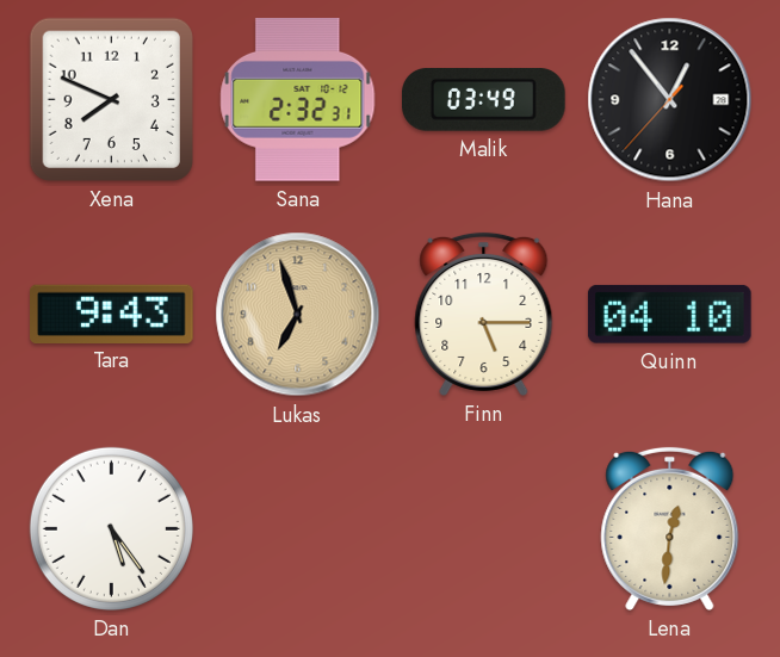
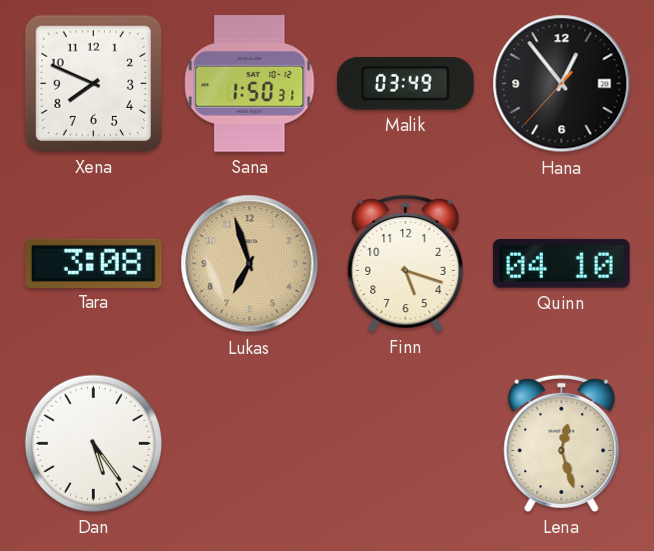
Sana: 2:32 -> 1:50 (250, 84)
Tara: 9:43 -> 3:08 (94, 263)
Finn: 5:15 -> 5:18 (406, 263)
Lena: 12:31 -> 12:27 (562, 443)
